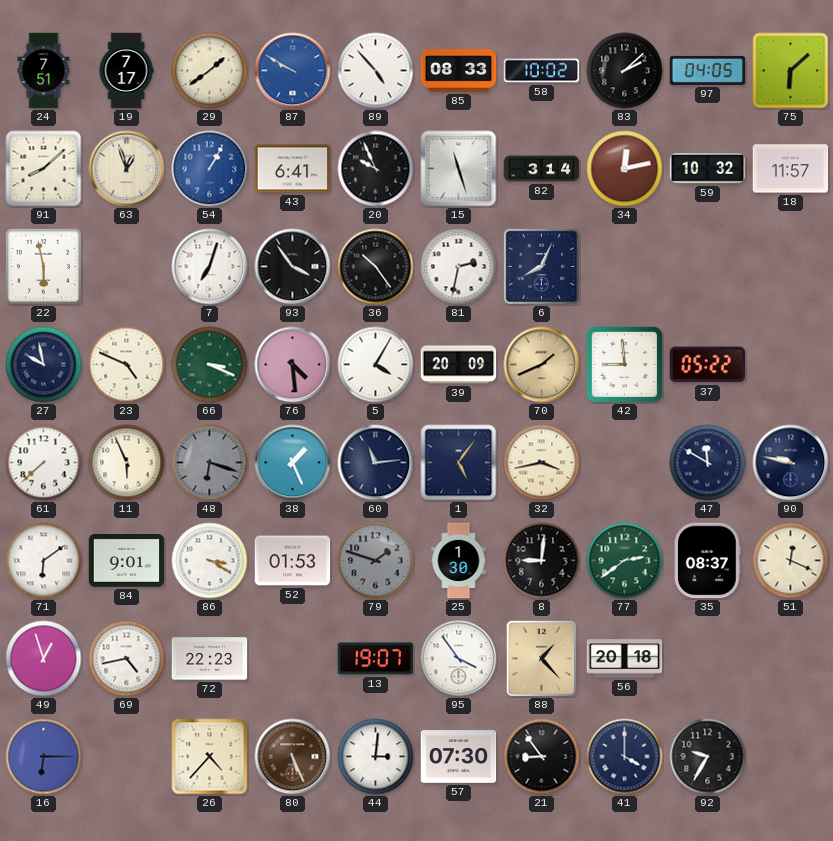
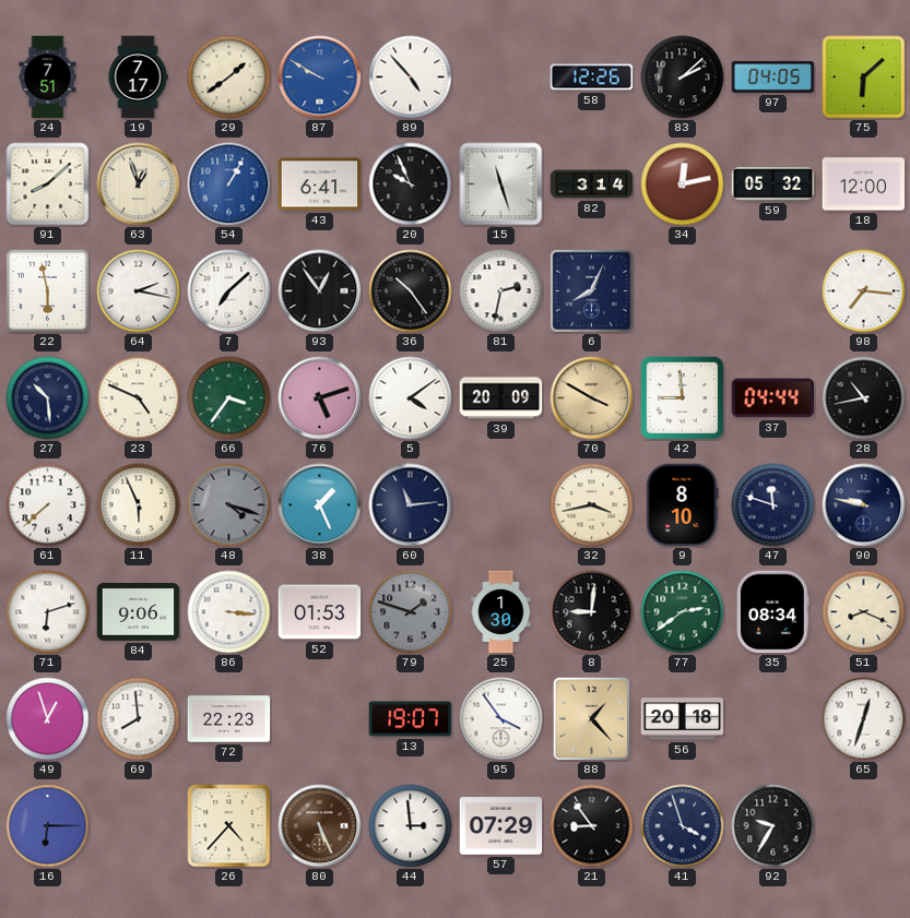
85: 08:33 -> none (459, 71)
58: 10:02 -> 12:26 (592, 78)
59: 10:32 -> 05:32 (773, 184)
18: 11:57 -> 12:00 (864, 184)
64: none -> 2:17 (139, 291)
7: 7:03 -> 7:08 (229, 291)
93: 3:54 -> 12:54 (320, 291)
98: none -> 7:16 (864, 291)
27: 9:58 -> 10:29 (48, 398)
66: 3:19 -> 3:36 (229, 398)
76: 4:29 -> 5:12 (320, 398)
5: 4:05 -> 4:09 (411, 398)
70: 1:41 -> 3:50 (592, 398)
37: 05:22 -> 04:44 (773, 398)
28: none -> 10:43 (864, 398)
48: 6:18 -> 4:18 (229, 505)
1: 5:06 -> none (459, 463)
9: none -> 8:10 (682, 505)
47: 11:50 -> 11:48 (773, 505)
71: 6:09 -> 6:12 (48, 612)
84: 9:01 -> 9:06 (139, 612)
86: 3:20 -> 3:16 (229, 612)
35: 08:37 -> 08:34 (773, 612)
51: 12:19 -> 8:19 (864, 612)
69: 4:43 -> 7:59 (139, 719)
65: none -> 12:33 (864, 719)
44: 3:01 -> 2:59 (411, 826)
57: 07:30 -> 07:29 (501, 826)
41: 4:00 -> 3:57 (683, 826)
